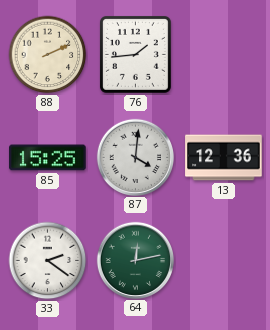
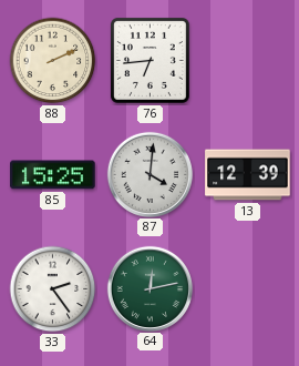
76: 1:44 -> 6:44 (149, 60)
13: 12:36 -> 12:39 (248, 175)
33: 2:21 -> 2:24 (53, 289)
